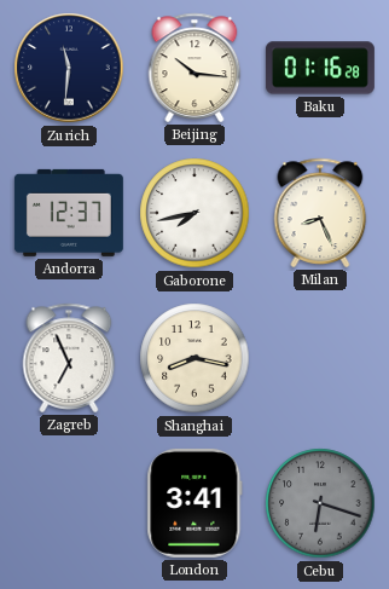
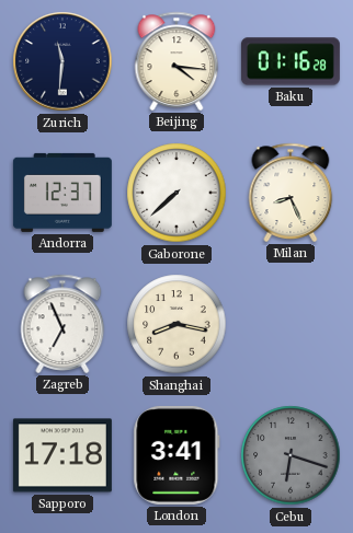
Beijing: 10:16 -> 4:16 (176, 61)
Gaborone: 7:43 -> 7:38 (176, 193)
Sapporo: none -> 17:18 (62, 455)
